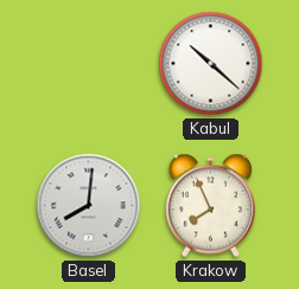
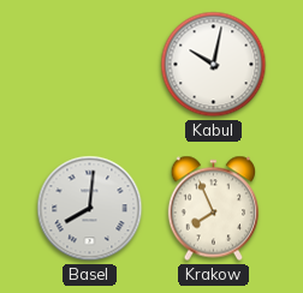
Kabul: 10:22 -> 10:02 (214, 65)
